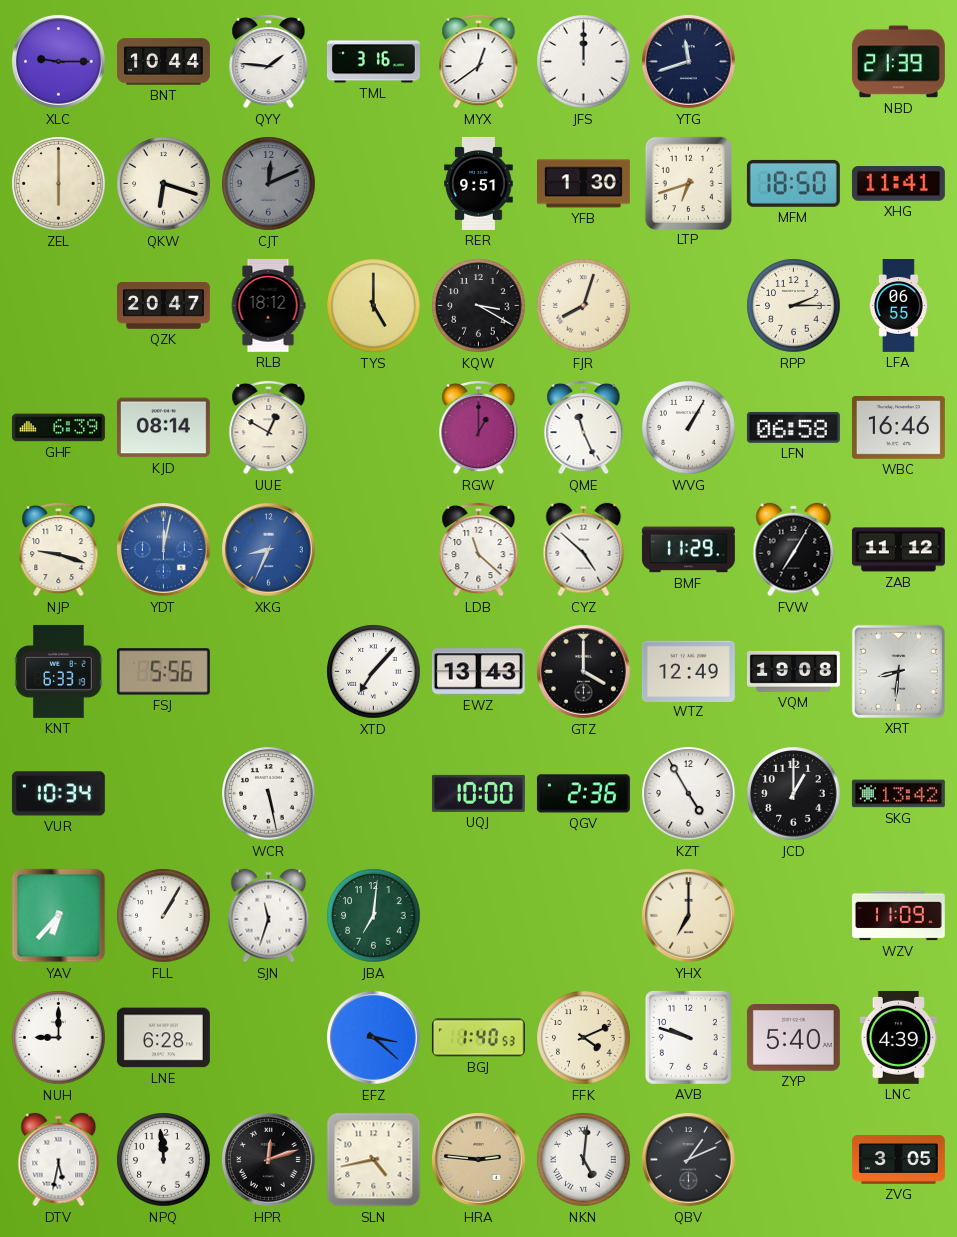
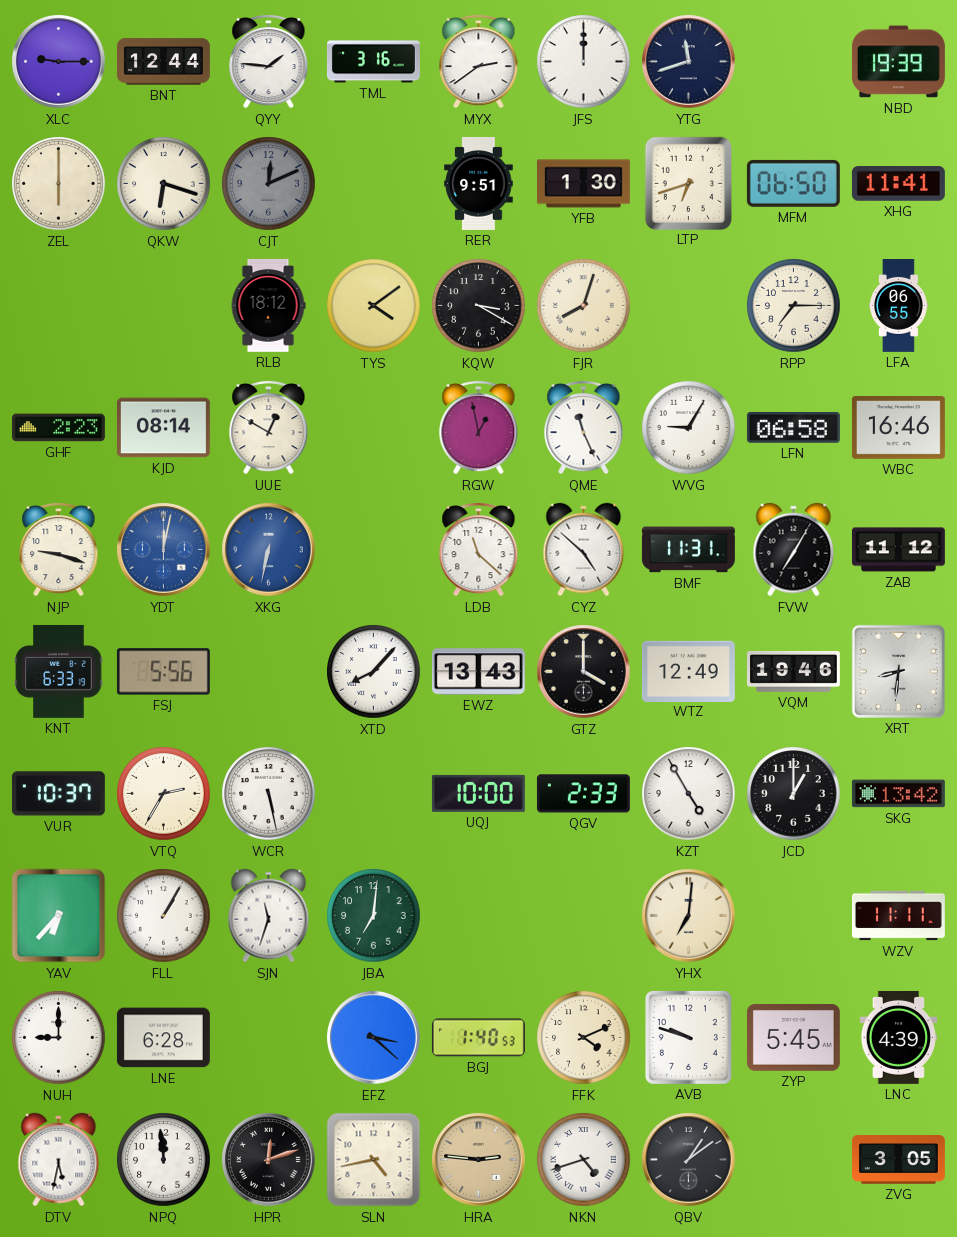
BNT: 10:44 -> 12:44 (163, 62)
MYX: 12:39 -> 2:39 (479, 61)
NBD: 21:39 -> 19:39 (898, 62)
MFM: 18:50 -> 06:50 (793, 183)
QZK: 20:47 -> none (163, 306)
TYS: 5:00 -> 4:09 (374, 306)
RPP: 2:15 -> 7:15 (794, 306)
GHF: 6:39 -> 2:23 (58, 428)
RGW: 1:00 -> 12:58 (479, 427)
WVG: 1:05 -> 9:05 (689, 428)
XKG: 8:34 -> 6:32 (269, 550)
BMF: 11:29 -> 11:31 (688, 550)
XTD: 7:07 -> 8:07 (374, 672)
VQM: 19:08 -> 19:46 (793, 671)
VUR: 10:34 -> 10:37 (58, 794)
VTQ: none -> 2:35 (164, 794)
QGV: 2:36 -> 2:33 (583, 794)
YHX: 7:00 -> 7:01 (689, 916)
WZV: 11:09 -> 11:11 (898, 916)
ZYP: 5:40 -> 5:45 (793, 1038)
NKN: 5:01 -> 4:42 (584, 1160)
QBV: 1:11 -> 1:09 (689, 1160)
